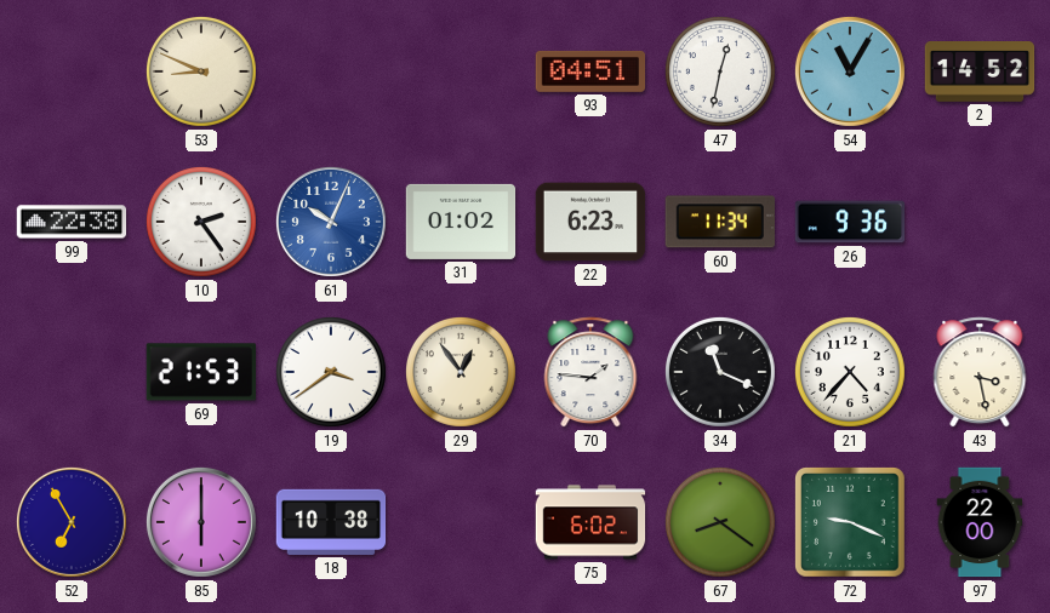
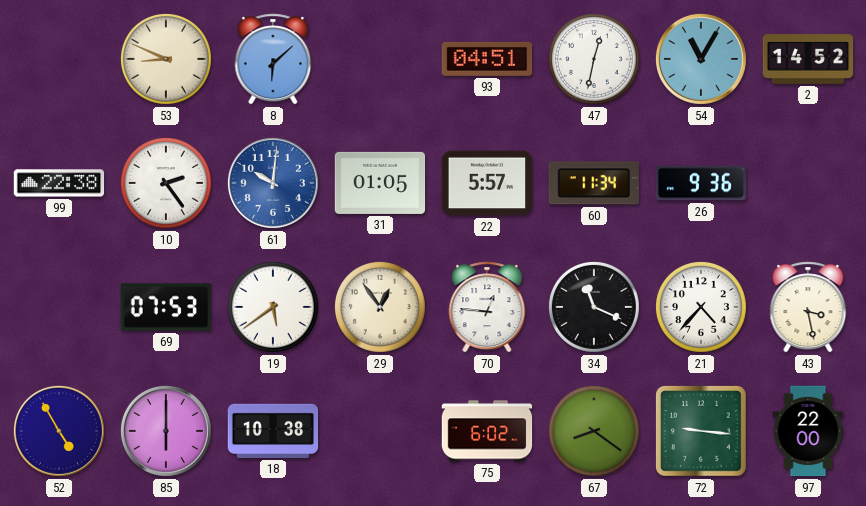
8: none -> 6:08 (273, 59)
61: 10:04 -> 10:01 (273, 183)
31: 01:02 -> 01:05 (380, 183)
22: 6:23 -> 5:57 (487, 183)
69: 21:53 -> 07:53 (165, 307)
19: 3:39 -> 5:39 (273, 307)
70: 1:46 -> 12:46 (487, 307)
52: 6:55 -> 4:55 (59, 431)
72: 9:19 -> 9:16 (702, 432)
